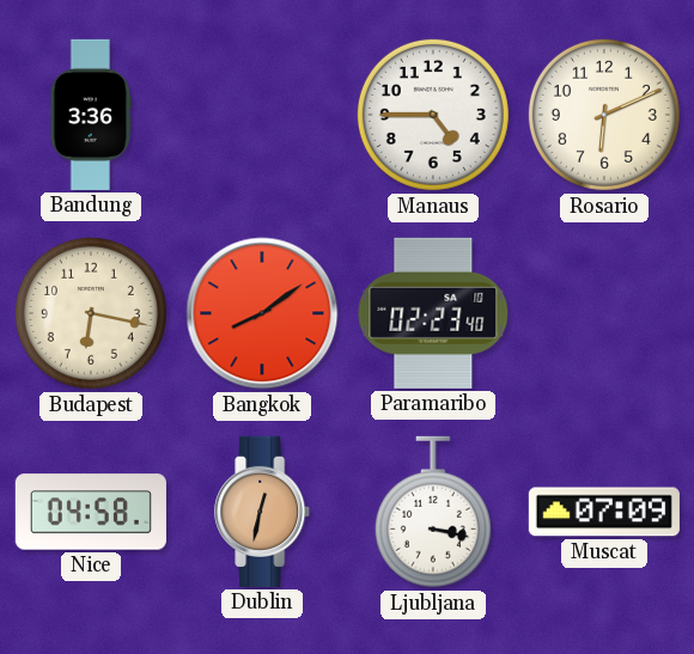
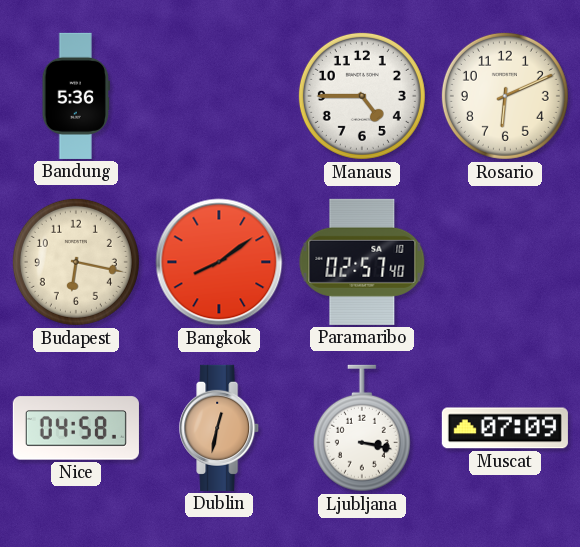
Bandung: 3:36 -> 5:36 (75, 96)
Paramaribo: 02:23 -> 02:57 (362, 262)
